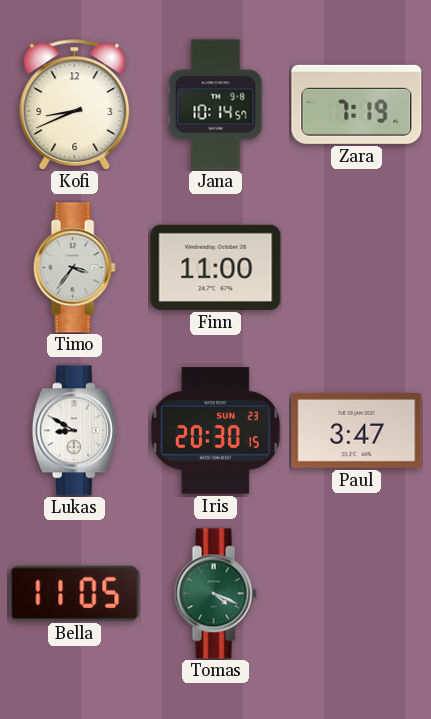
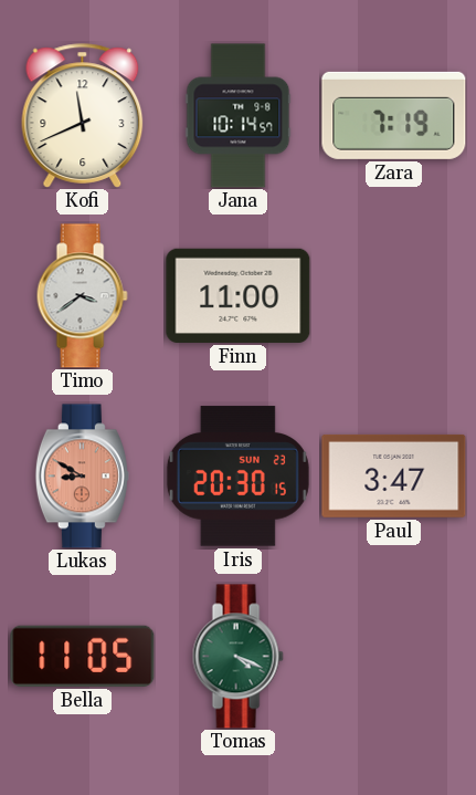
Kofi: 8:41 -> 11:41 (83, 116)
Timo: 3:36 -> 3:39 (82, 296)
Lukas dial: white -> salmon (82, 477)
